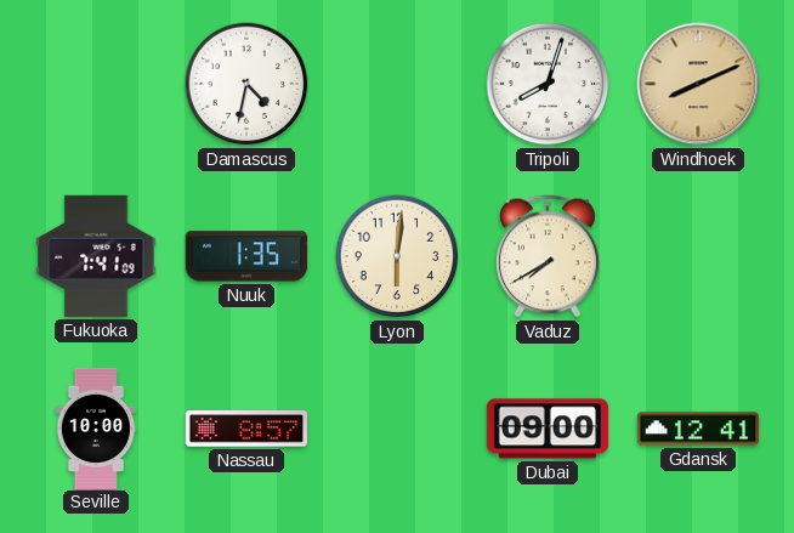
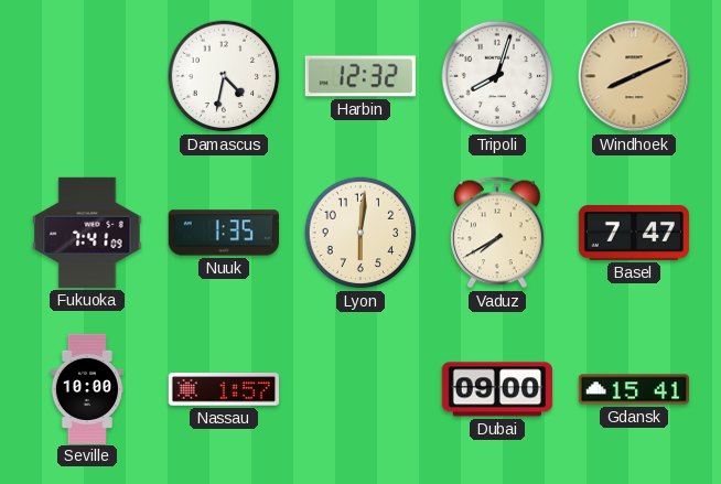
Harbin: none -> 12:32 (360, 76)
Basel: none -> 7:47 (634, 234)
Nassau: 8:57 -> 1:57 (224, 389)
Gdansk: 12:41 -> 15:41 (633, 389)
